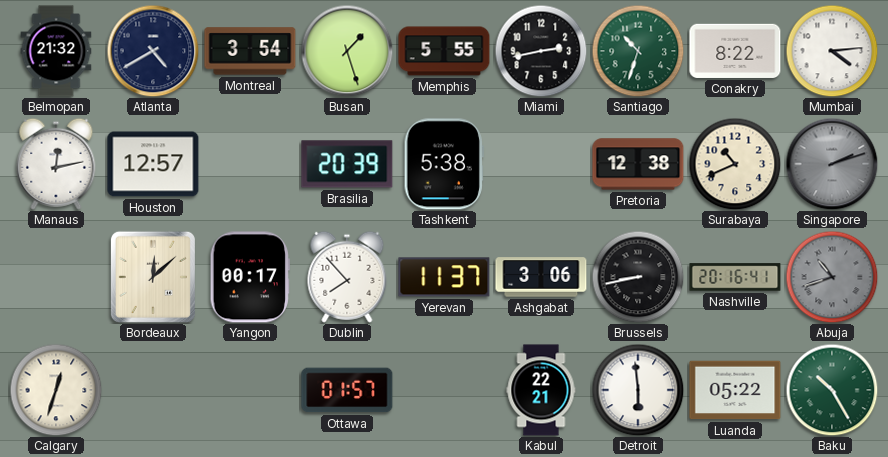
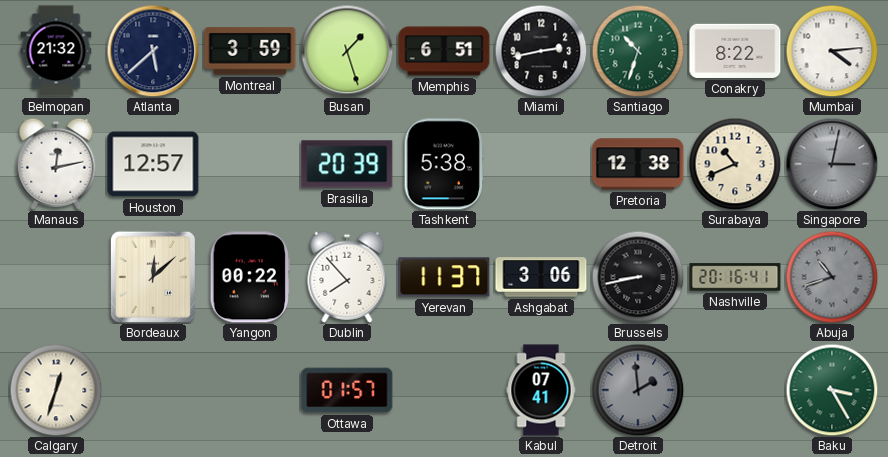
Atlanta: 4:40 -> 5:38 (153, 51)
Montreal: 3:54 -> 3:59 (250, 51)
Memphis: 5:55 -> 6:51 (444, 51)
Singapore: 2:12 -> 3:02 (832, 164)
Yangon: 00:17 -> 00:22 (250, 277)
Kabul: 22:21 -> 07:41 (541, 390)
Detroit: 5:59 -> 1:59 (638, 390)
Detroit dial: white -> grey (638, 390)
Luanda: 05:22 -> none (735, 390)
Baku: 10:25 -> 3:25 (832, 390)
